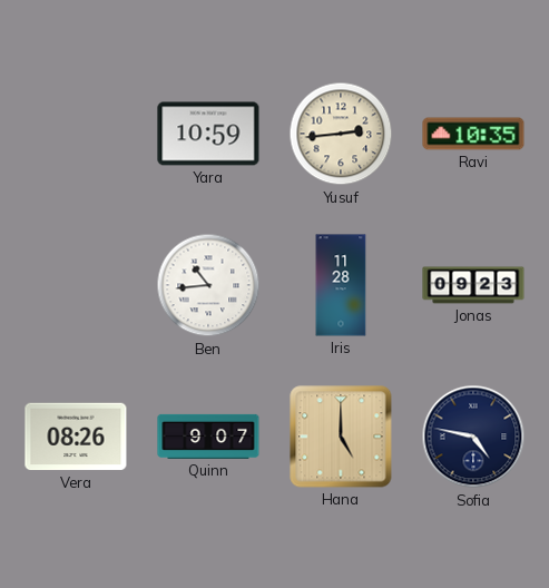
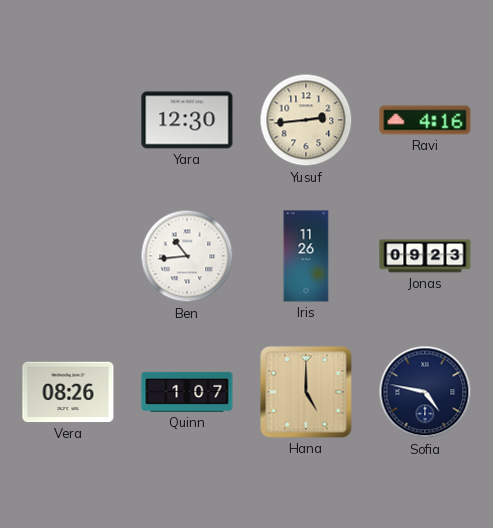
Yara: 10:59 -> 12:30 (187, 120)
Ravi: 10:35 -> 4:16 (425, 120)
Iris: 11:28 -> 11:26 (306, 256)
Quinn: 9:07 -> 1:07 (187, 392)
